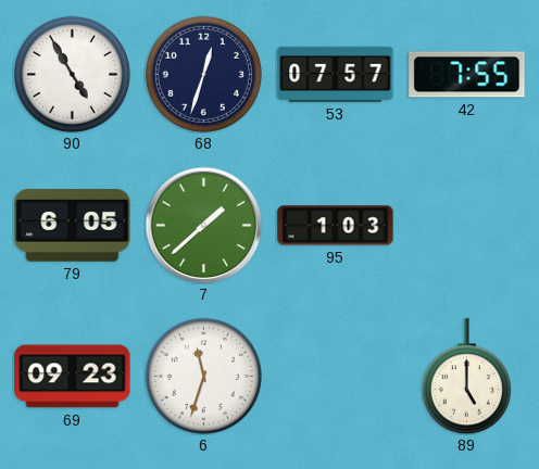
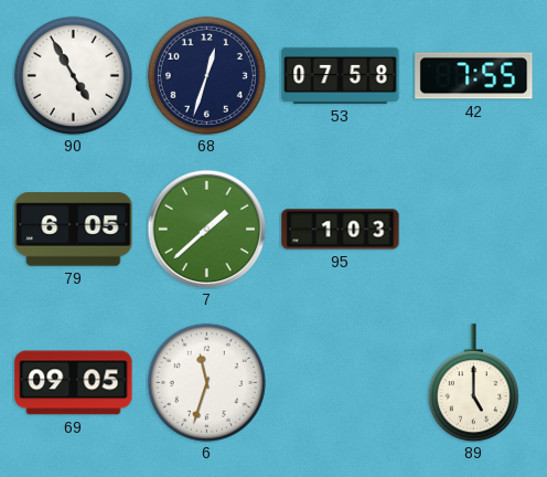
53: 07:57 -> 07:58 (341, 75)
69: 09:23 -> 09:05 (74, 383)
